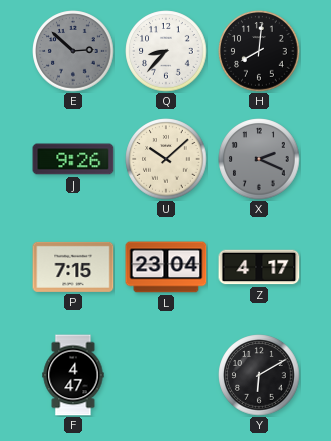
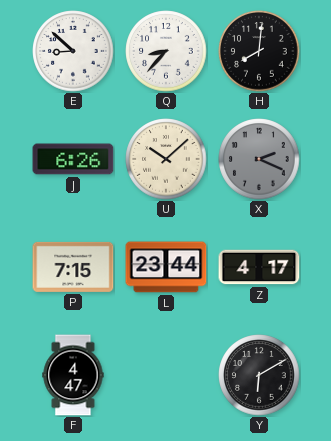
E: 2:52 -> 8:52 (73, 51)
E dial: grey -> white (73, 51)
J: 9:26 -> 6:26 (73, 159)
L: 23:04 -> 23:44 (166, 267)
